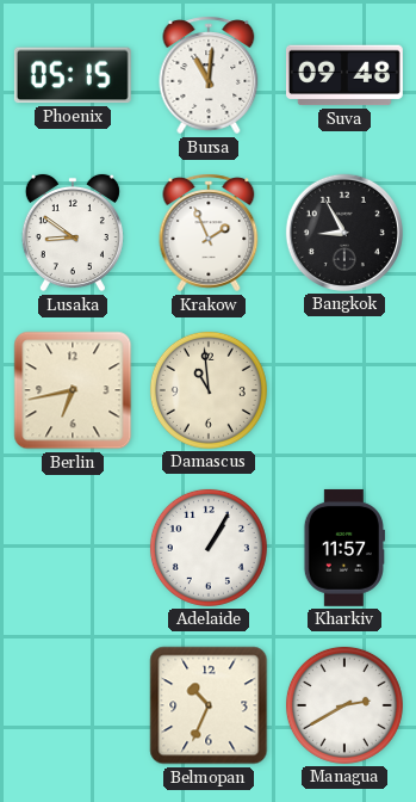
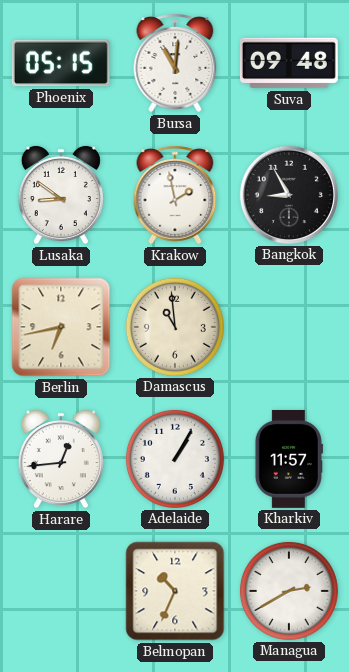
Krakow: 1:56 -> 1:58 (175, 195)
Harare: none -> 12:44 (61, 459)
